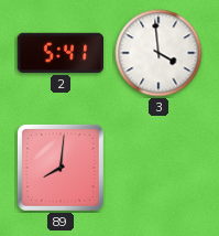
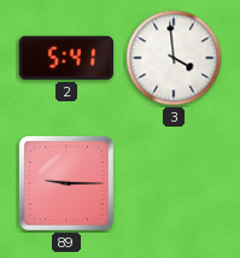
89: 8:01 -> 9:15 (66, 183)
